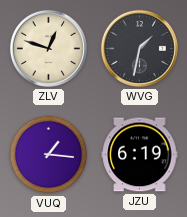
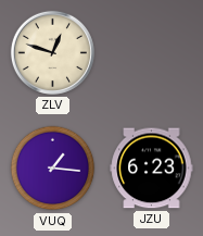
WVG: 1:32 -> none (139, 48)
JZU: 6:19 -> 6:23 (152, 169)
